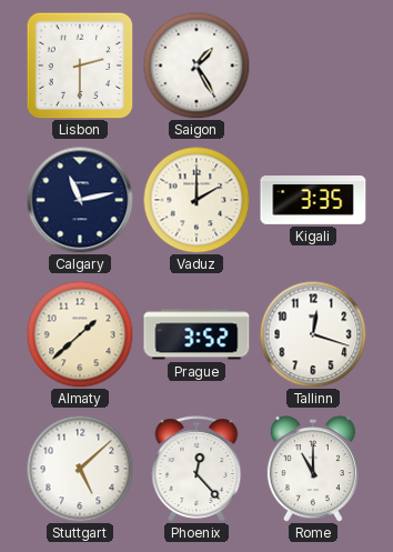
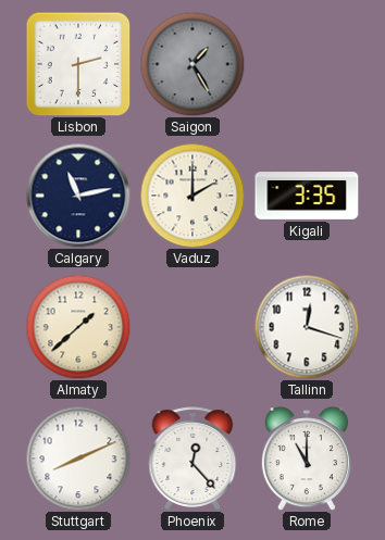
Saigon dial: white -> grey (192, 64)
Prague: 3:52 -> none (196, 334)
Stuttgart: 5:08 -> 8:11 (78, 459)
